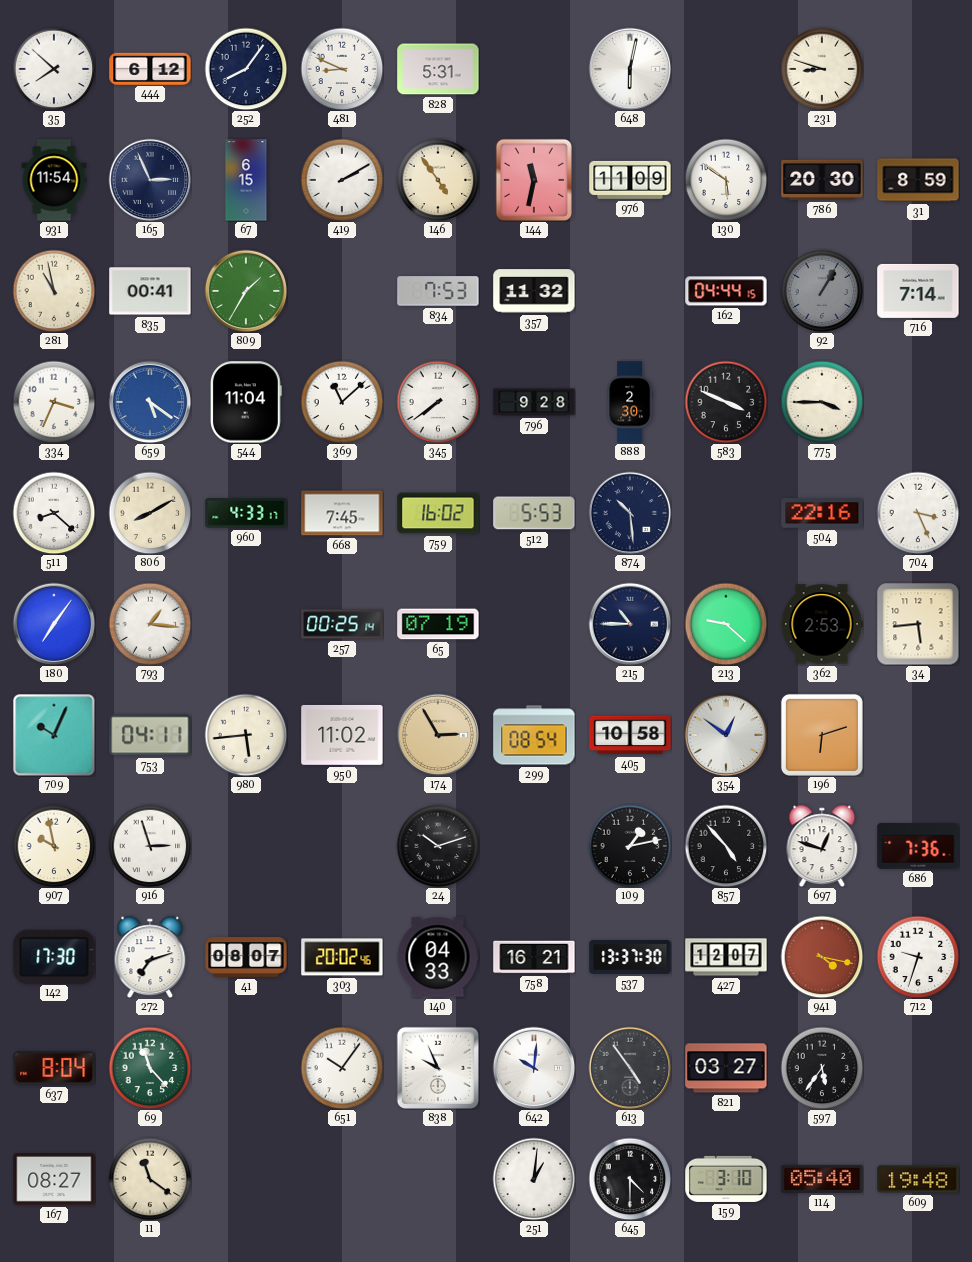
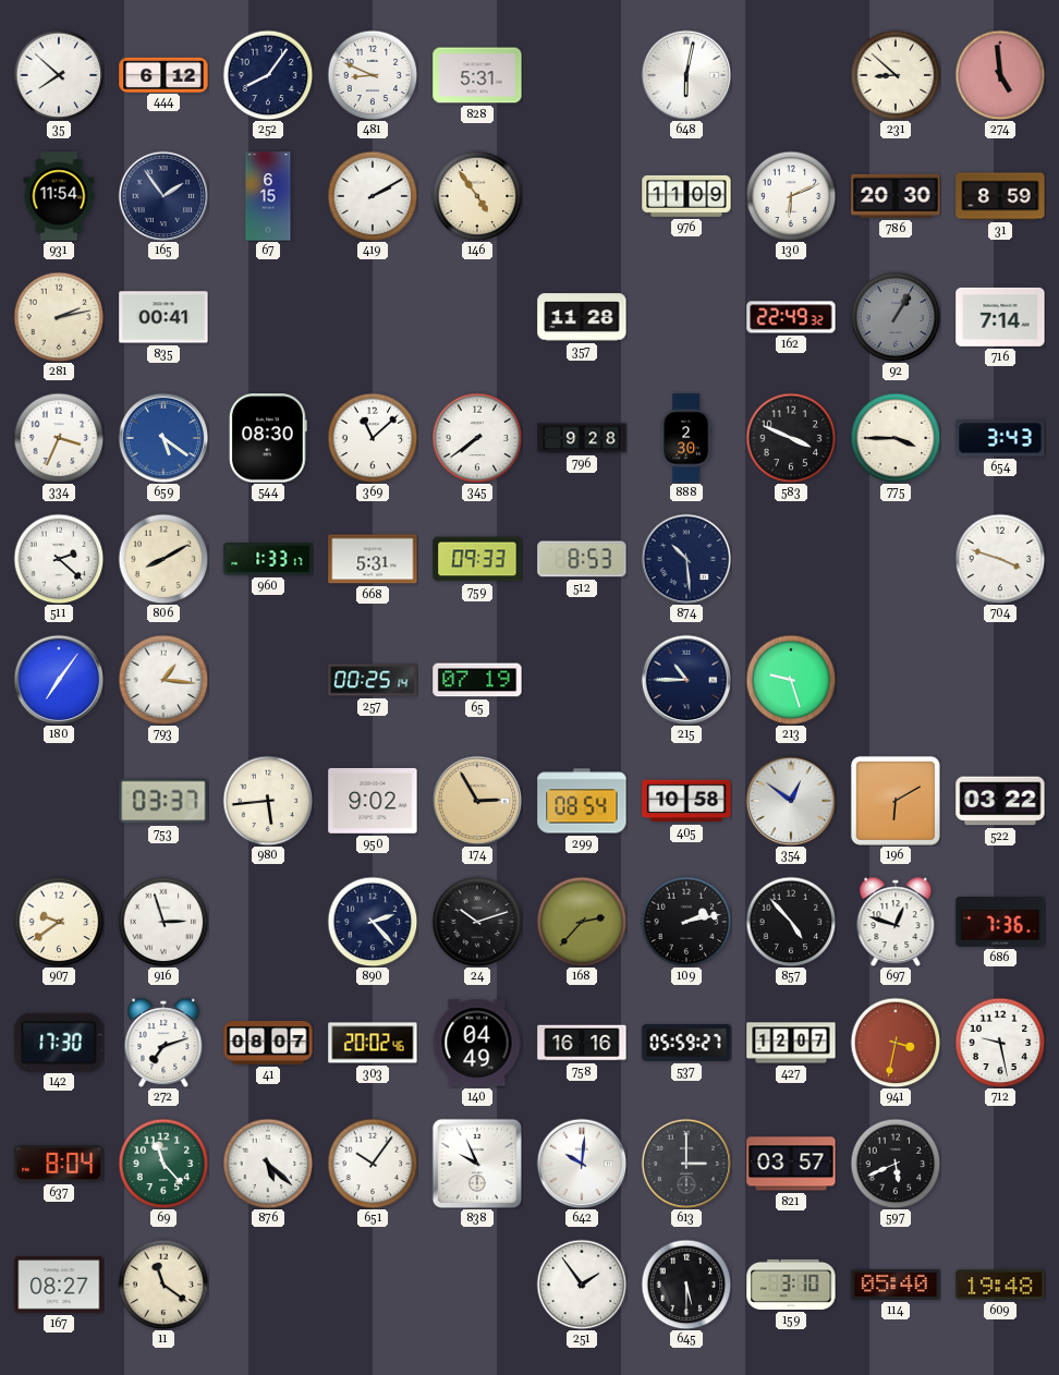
231: 8:48 -> 8:52 (896, 75)
274: none -> 4:59 (1000, 75)
165: 2:56 -> 1:54 (163, 196)
144: 11:32 -> none (534, 180)
130: 5:51 -> 6:11 (791, 196)
281: 10:58 -> 2:13 (59, 317)
809: 1:35 -> none (246, 291)
834: 7:53 -> none (438, 291)
357: 11:32 -> 11:28 (582, 317)
162: 04:44 -> 22:49 (791, 317)
544: 11:04 -> 08:30 (268, 438)
654: none -> 3:43 (1000, 438)
511: 8:22 -> 2:22 (59, 559)
960: 4:33 -> 1:33 (268, 559)
668: 7:45 -> 5:31 (373, 559)
759: 16:02 -> 09:33 (477, 559)
512: 5:53 -> 8:53 (582, 559)
504: 22:16 -> none (822, 513)
704: 3:26 -> 3:48 (1000, 559)
213: 9:22 -> 9:27 (791, 680)
362: 2:53 -> none (822, 624)
34: 5:44 -> none (918, 624)
709: 10:04 -> none (54, 735)
753: 04:11 -> 03:37 (163, 801)
950: 11:02 -> 9:02 (373, 801)
196: 6:12 -> 6:10 (896, 801)
522: none -> 03:22 (1000, 801)
907: 9:58 -> 9:39 (59, 922)
890: none -> 2:23 (373, 922)
168: none -> 2:37 (582, 922)
109: 1:13 -> 2:13 (686, 922)
140: 04:33 -> 04:49 (477, 1043)
758: 16:21 -> 16:16 (582, 1043)
537: 13:37 -> 05:59 (686, 1043)
941: 4:17 -> 3:32 (896, 1043)
712: 9:33 -> 9:28 (1000, 1043)
876: none -> 5:22 (268, 1164)
613: 4:54 -> 3:00 (686, 1164)
821: 03:27 -> 03:57 (791, 1164)
597: 5:36 -> 5:41 (896, 1164)
251: 1:01 -> 1:54 (582, 1285)
645: 4:30 -> 5:30 (686, 1285)
